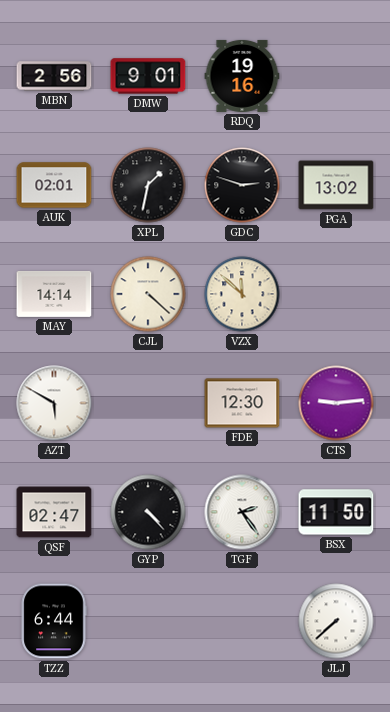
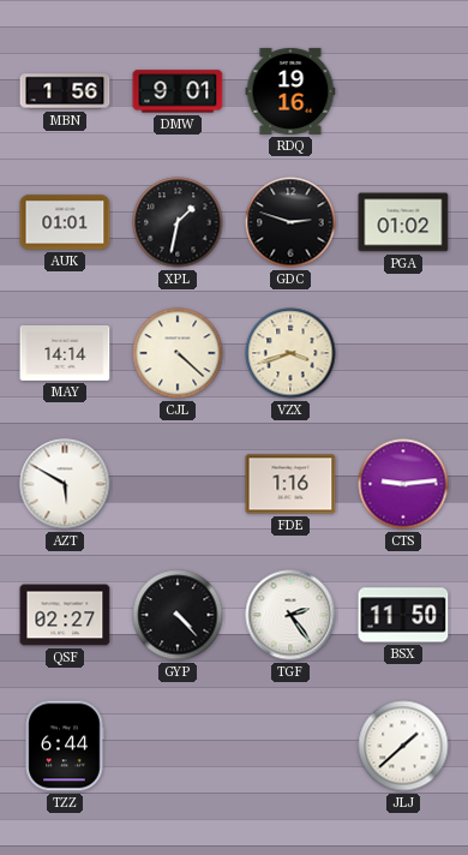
MBN: 2:56 -> 1:56 (65, 91)
AUK: 02:01 -> 01:01 (65, 222)
PGA: 13:02 -> 01:02 (403, 222)
VZX: 11:52 -> 3:42 (290, 353)
FDE: 12:30 -> 1:16 (290, 484)
QSF: 02:47 -> 02:27 (65, 615)
JLJ: 7:38 -> 1:38 (403, 746)
